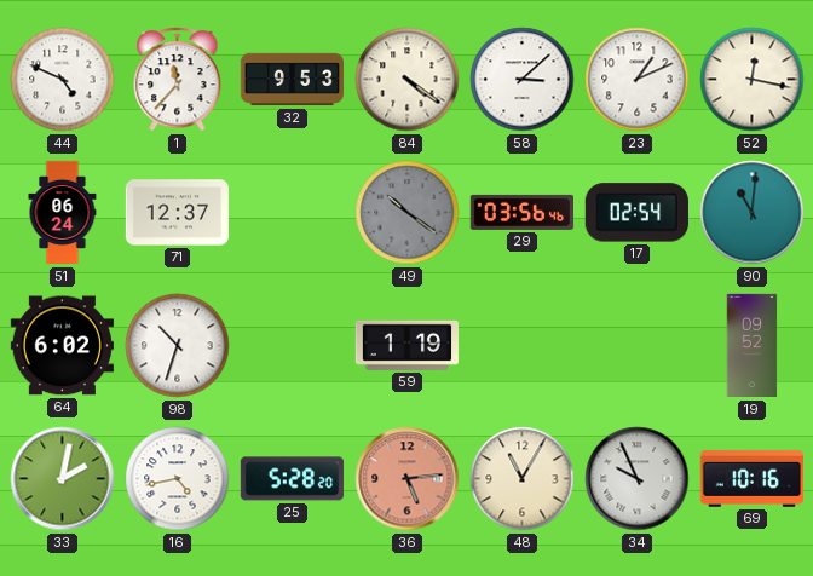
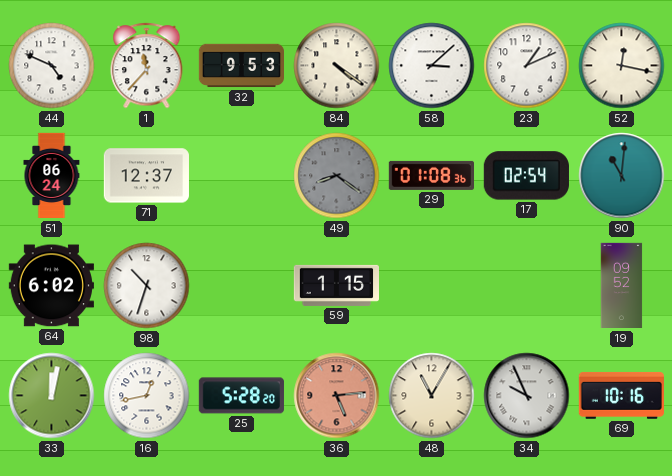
49: 10:21 -> 8:21 (337, 176)
29: 03:56 -> 01:08 (431, 175)
59: 1:19 -> 1:15 (336, 285)
33: 2:02 -> 12:02 (52, 396)
16: 4:43 -> 12:43 (147, 396)
